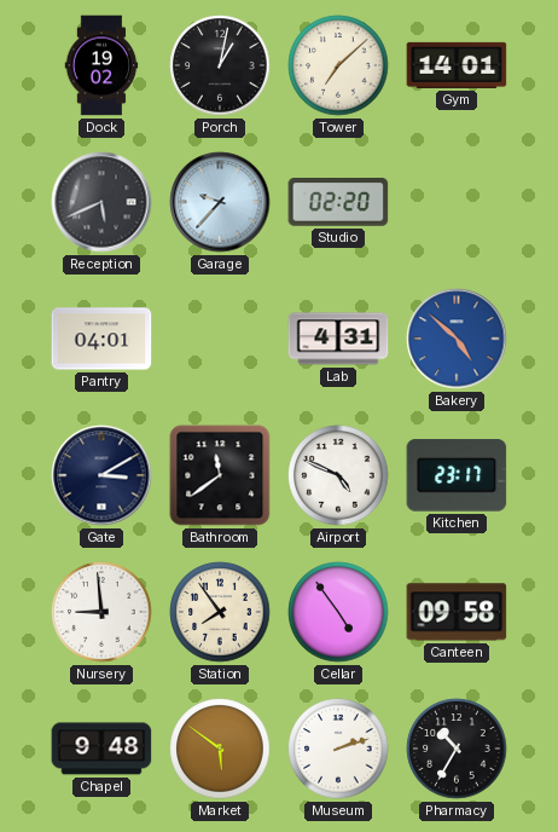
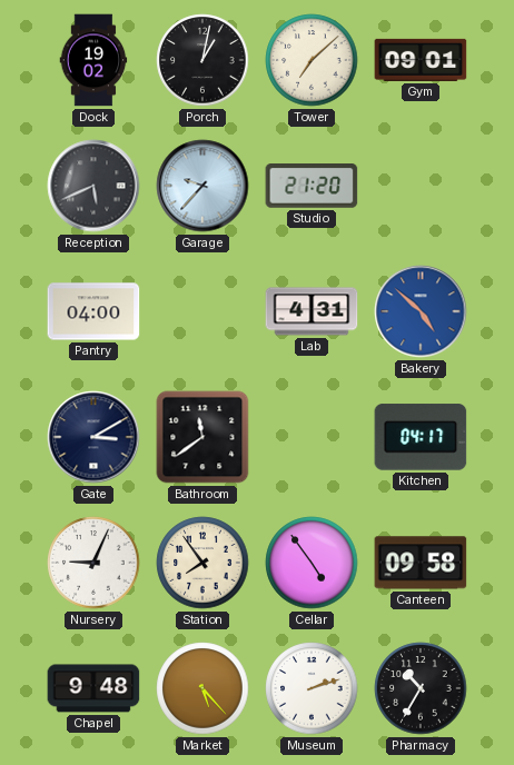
Gym: 14:01 -> 09:01 (421, 60)
Studio: 02:20 -> 21:20 (312, 187)
Pantry: 04:01 -> 04:00 (93, 311)
Airport: 4:49 -> none (338, 475)
Kitchen: 23:17 -> 04:17 (421, 437)
Nursery: 8:59 -> 9:04 (93, 563)
Market: 5:51 -> 5:23 (202, 688)
